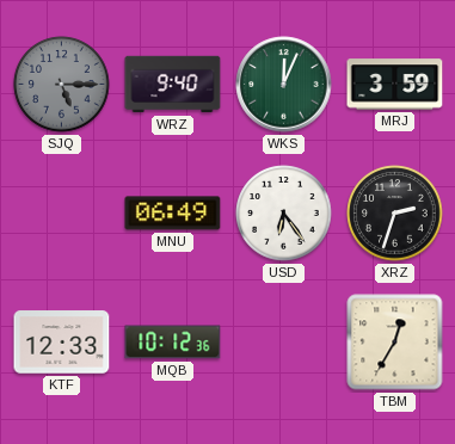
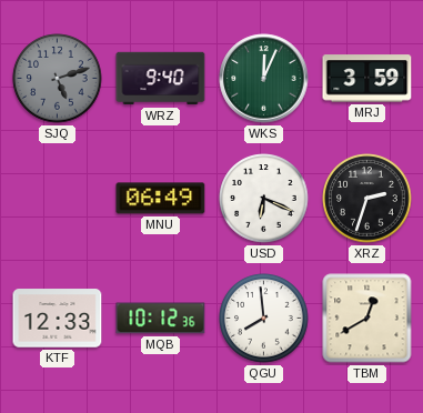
SJQ: 5:15 -> 5:12 (58, 79)
USD: 6:24 -> 6:19 (264, 199)
QGU: none -> 7:59 (264, 319)
TBM: 12:35 -> 12:40 (367, 319)
